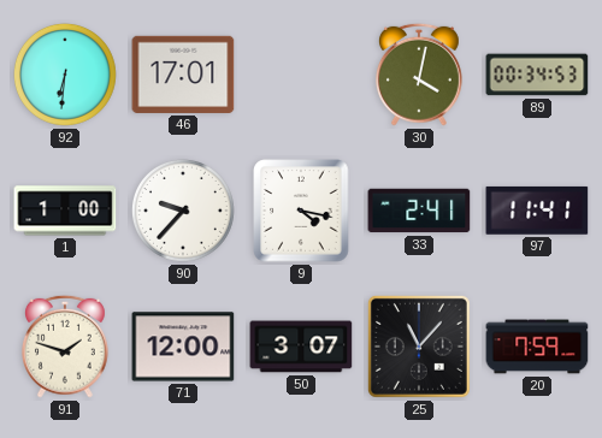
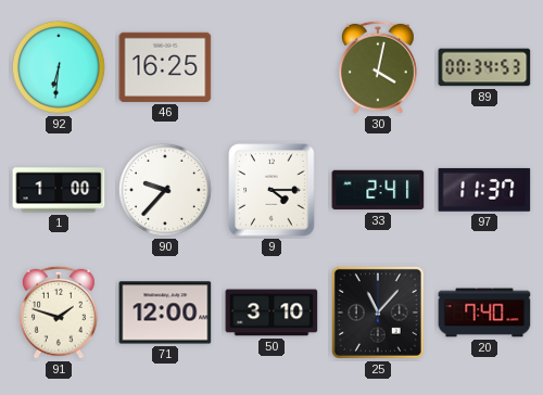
46: 17:01 -> 16:25 (165, 67)
9: 4:17 -> 4:15 (271, 190)
97: 11:41 -> 11:37 (484, 190)
50: 3:07 -> 3:10 (271, 313)
20: 7:59 -> 7:40 (484, 313)
